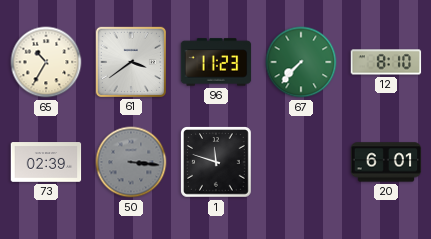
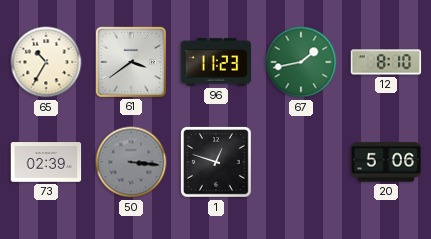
67: 7:37 -> 1:43 (301, 62)
1: 11:48 -> 12:48 (217, 163)
20: 6:01 -> 5:06 (386, 162)
